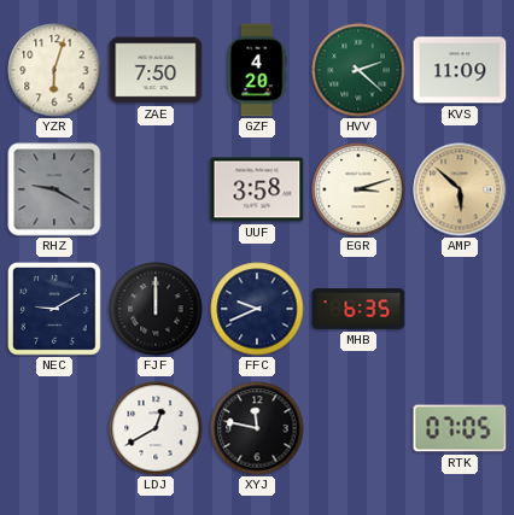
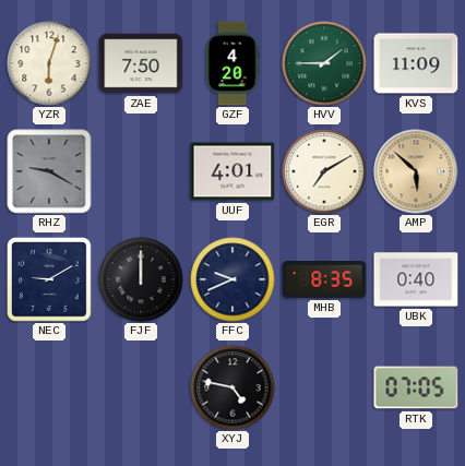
HVV: 2:22 -> 1:45 (324, 63)
UUF: 3:58 -> 4:01 (233, 171)
EGR: 3:12 -> 7:10 (324, 171)
MHB: 6:35 -> 8:35 (324, 280)
UBK: none -> 0:40 (416, 279)
LDJ: 12:40 -> none (156, 428)
XYJ: 11:47 -> 4:47 (233, 387)
